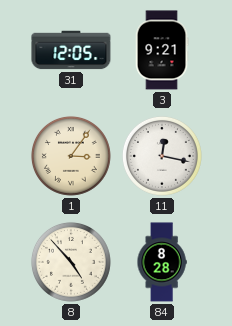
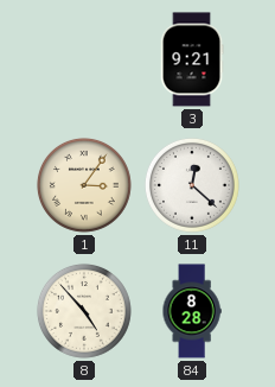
31: 12:05 -> none (71, 50)
11: 12:17 -> 12:22 (192, 185)
